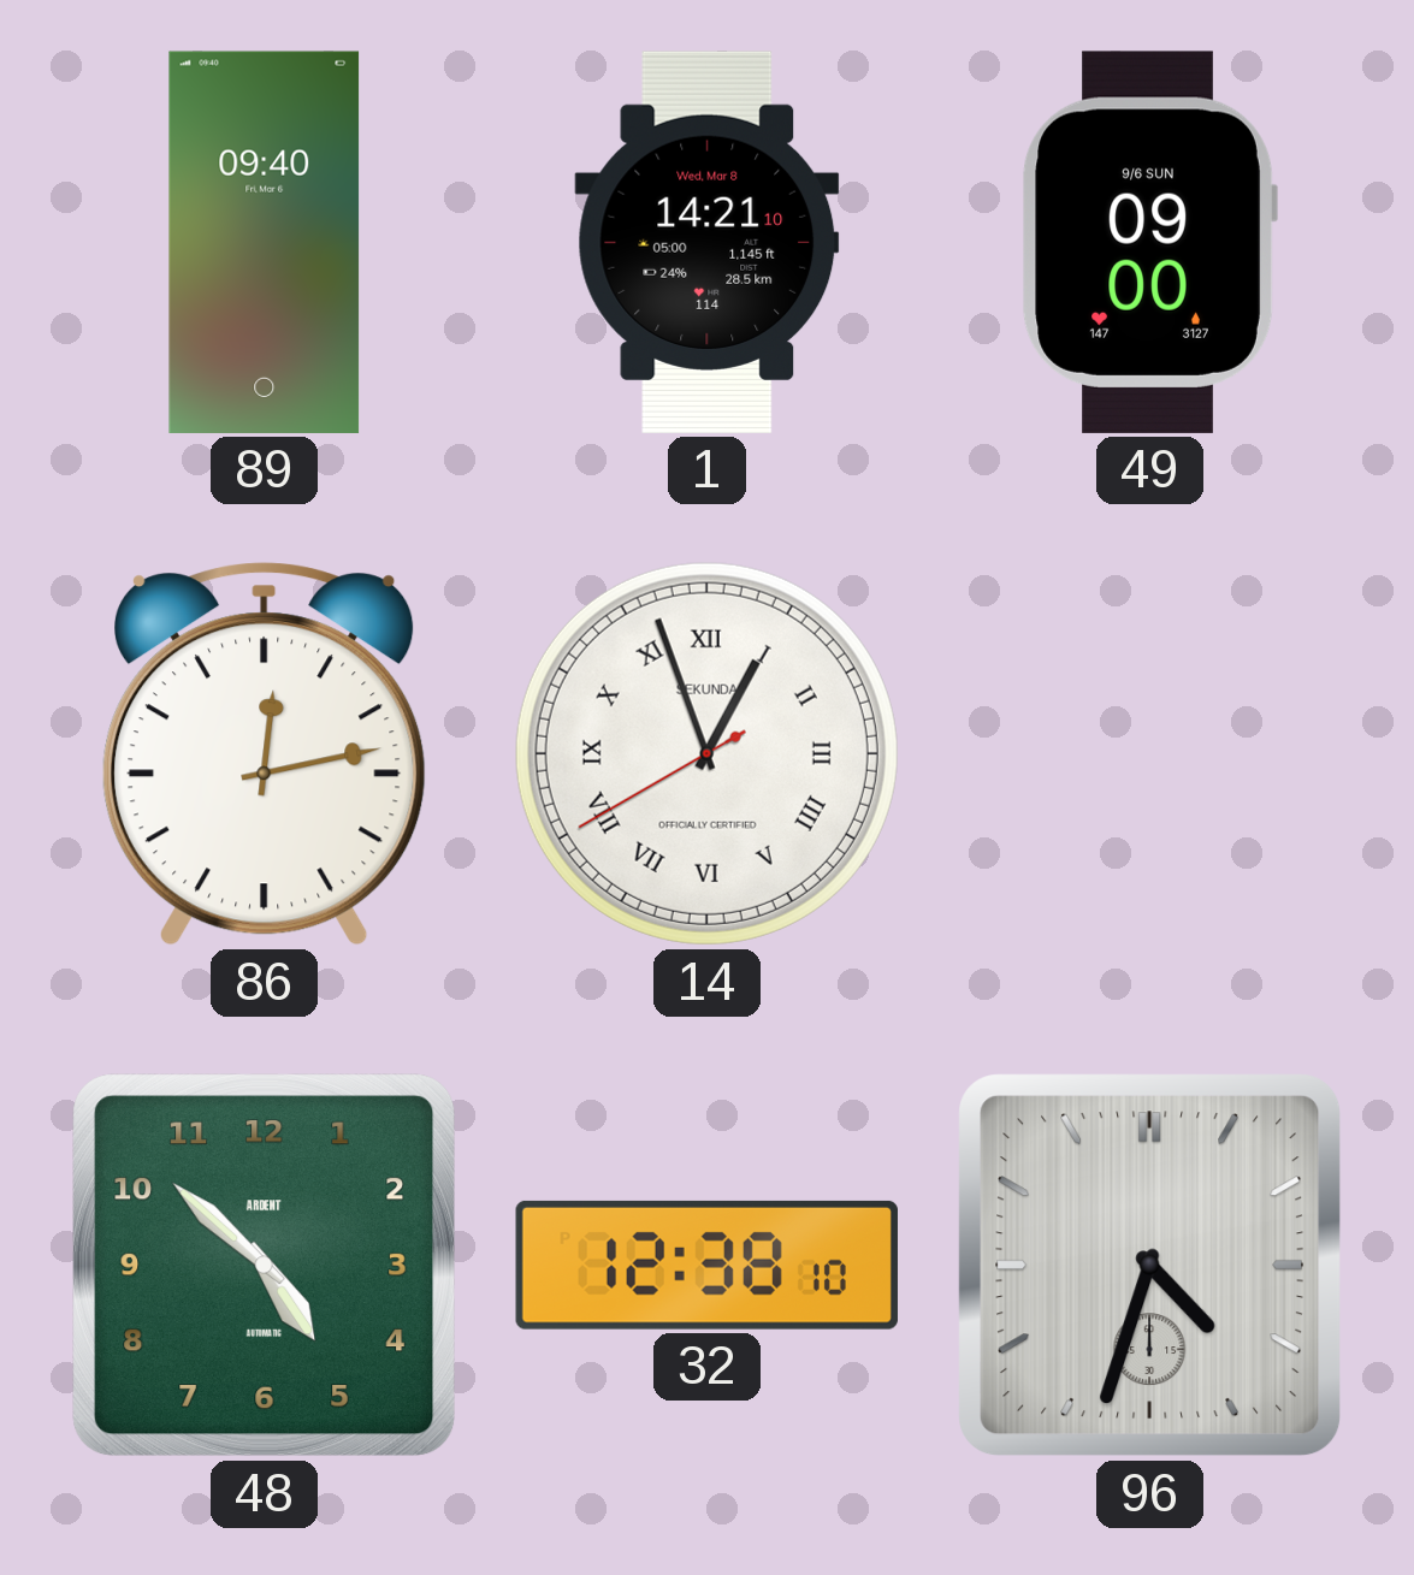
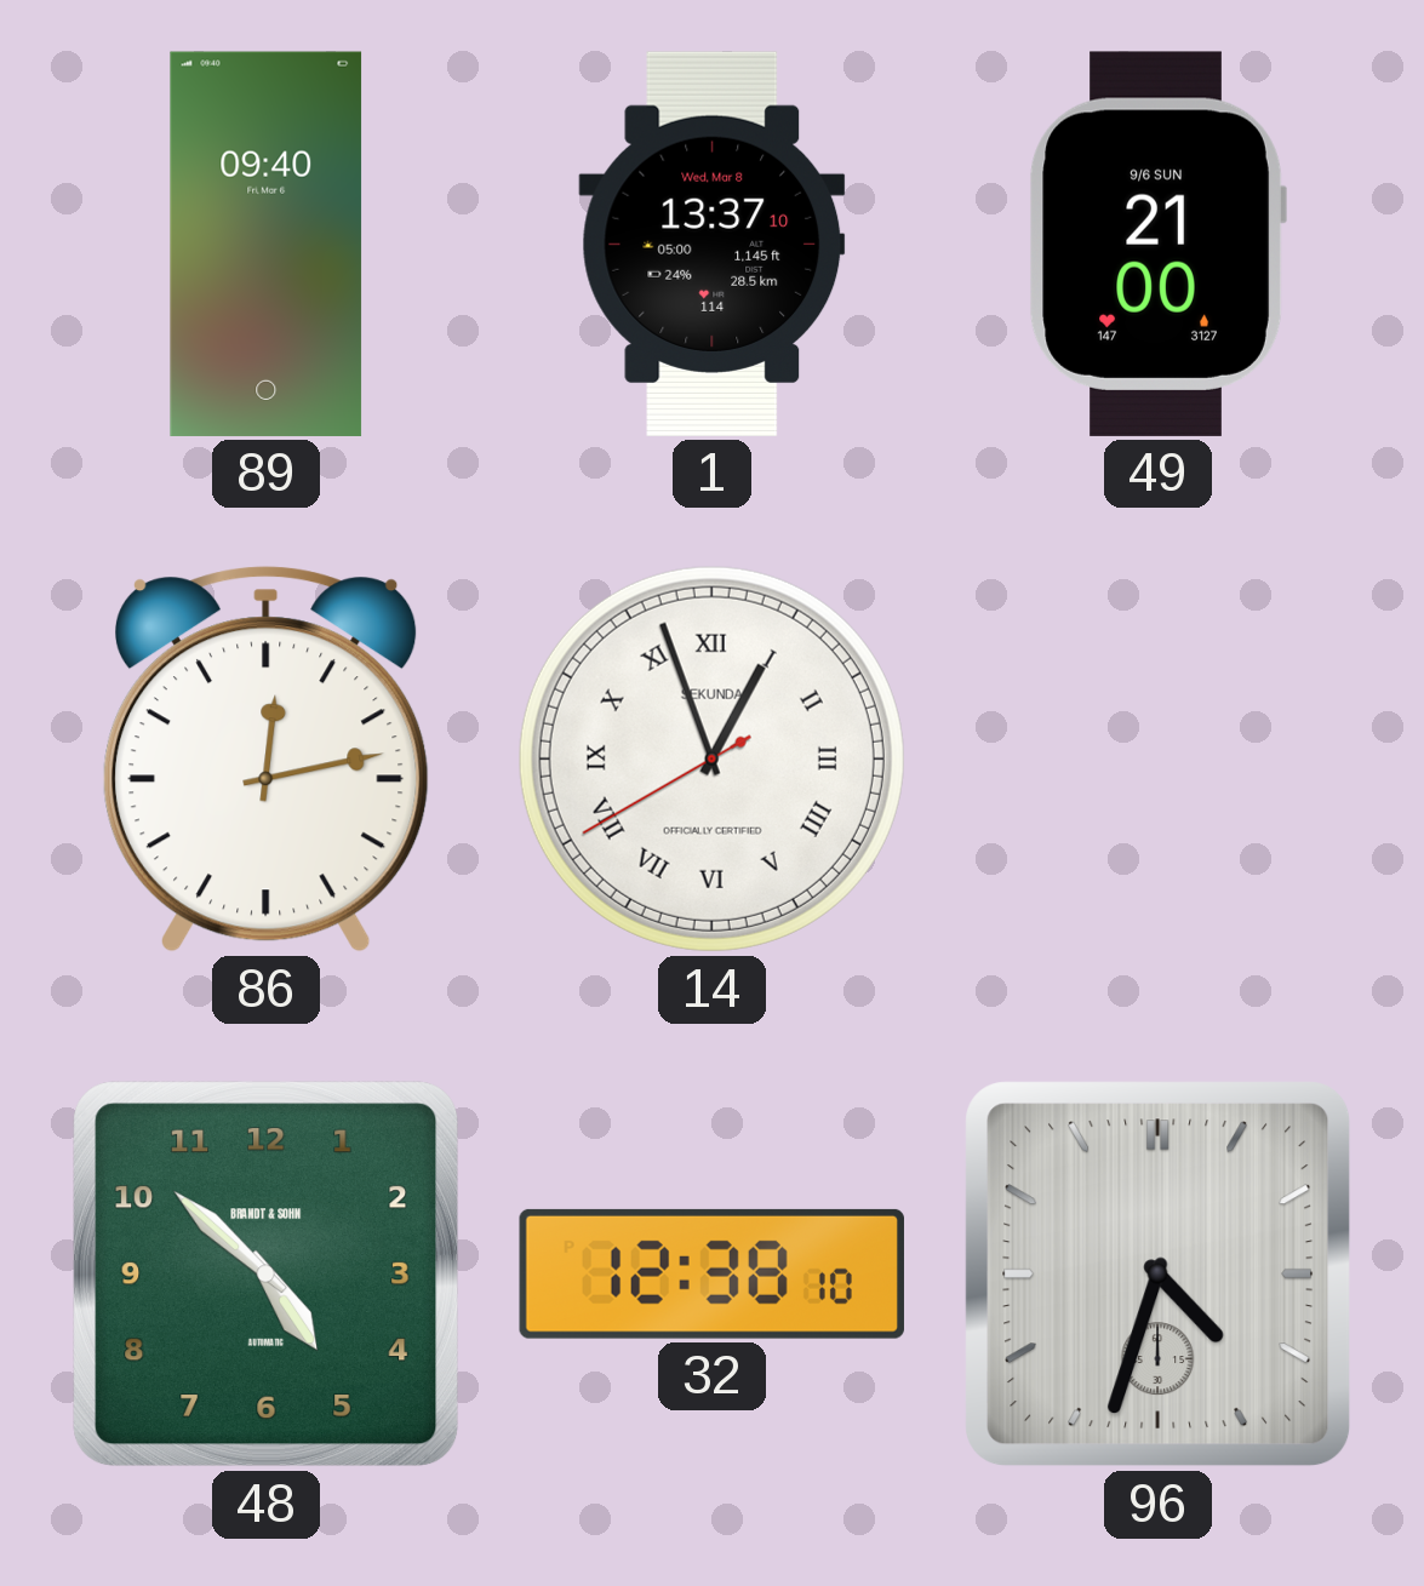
1: 14:21 -> 13:37 (713, 244)
49: 09:00 -> 21:00 (1157, 244)
48 brand: ARDENT -> BRANDT & SOHN (267, 1275)
